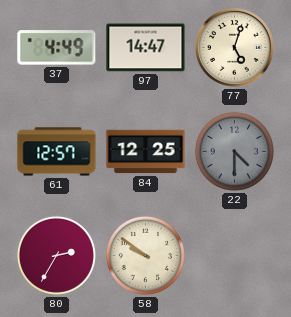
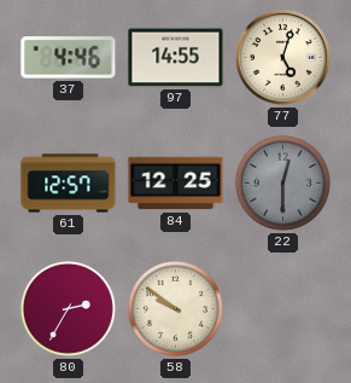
37: 4:49 -> 4:46 (69, 58)
97: 14:47 -> 14:55 (176, 58)
22: 4:30 -> 12:30 (282, 182)
